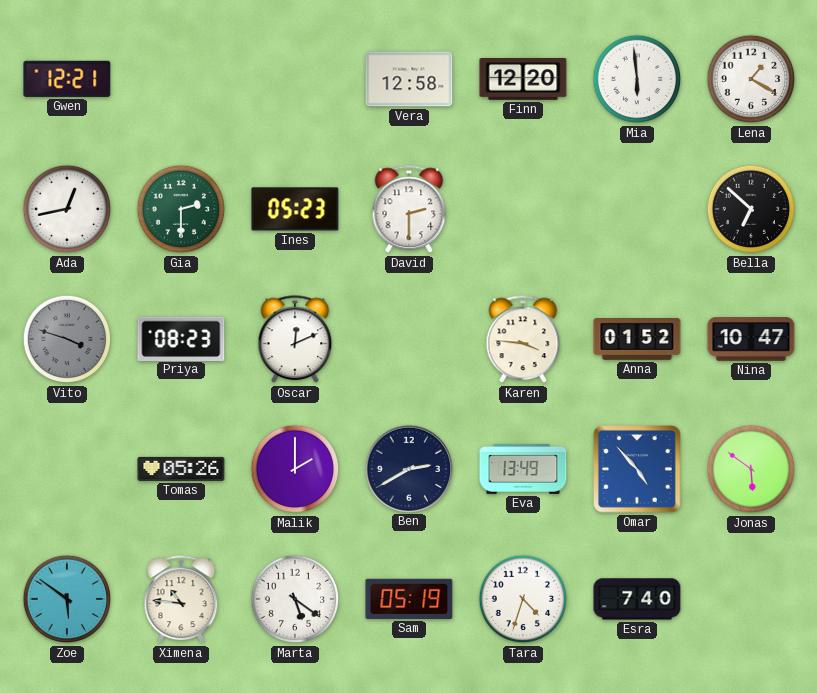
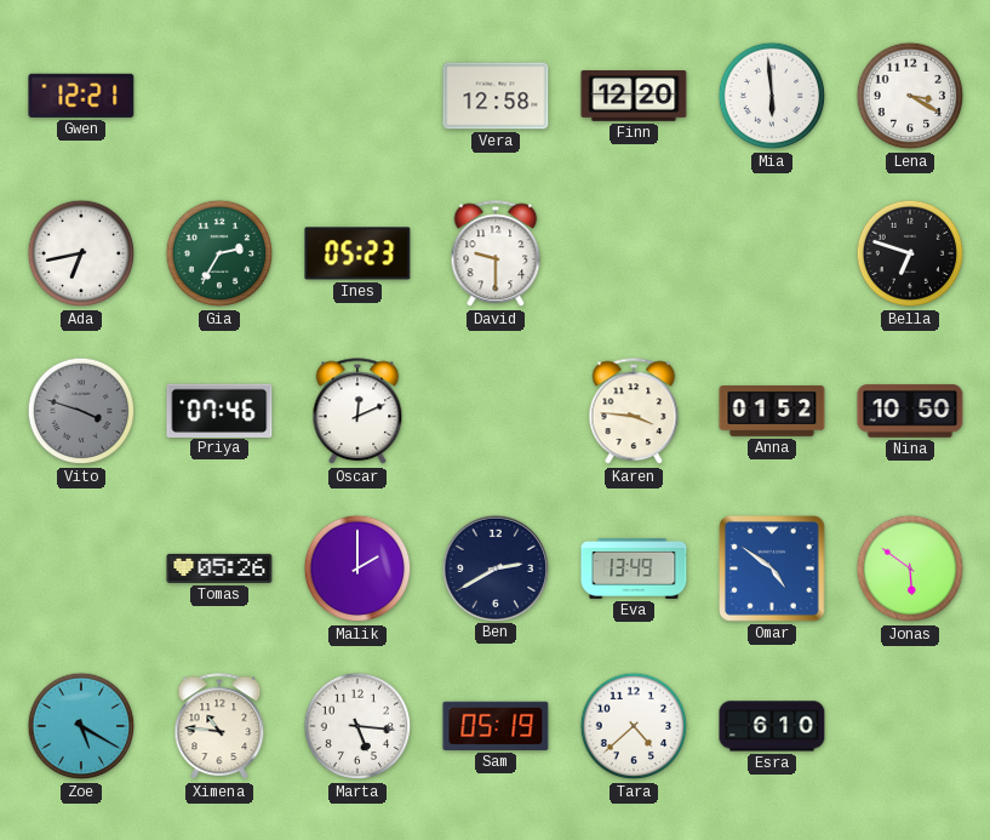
Lena: 1:20 -> 3:20 (910, 96)
Ada: 12:43 -> 6:43 (81, 253)
Gia: 2:30 -> 2:35 (219, 253)
David: 2:30 -> 9:30 (496, 255)
Bella: 6:52 -> 6:48 (910, 253)
Priya: 08:23 -> 07:46 (219, 410)
Nina: 10:47 -> 10:50 (910, 411)
Omar: 4:53 -> 4:51 (772, 568)
Zoe: 5:51 -> 5:20 (81, 726)
Marta: 5:21 -> 5:16 (357, 726)
Tara: 4:33 -> 4:38 (634, 726)
Esra: 7:40 -> 6:10 (772, 726)
